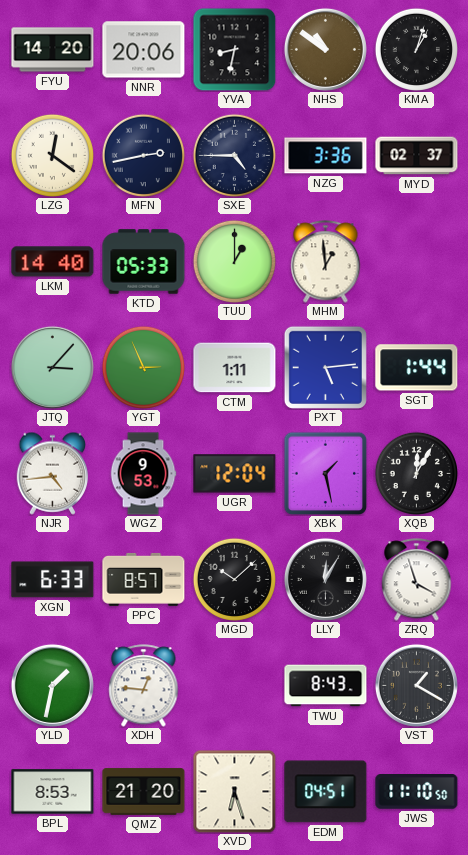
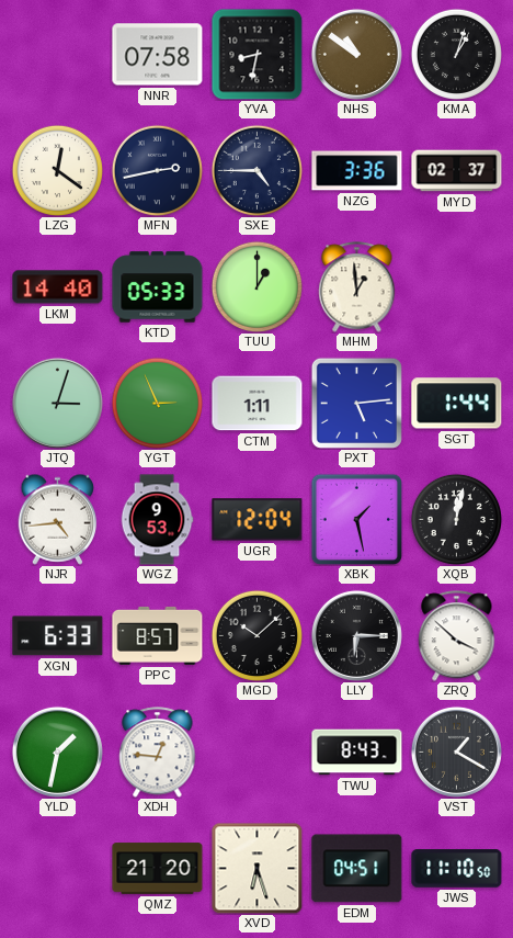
FYU: 14:20 -> none (53, 50)
NNR: 20:06 -> 07:58 (158, 55)
JTQ: 3:07 -> 3:03 (57, 403)
XQB: 12:05 -> 12:02 (456, 519)
LLY: 12:05 -> 6:15 (356, 635)
ZRQ: 3:57 -> 3:52 (457, 636)
BPL: 8:53 -> none (53, 792)
